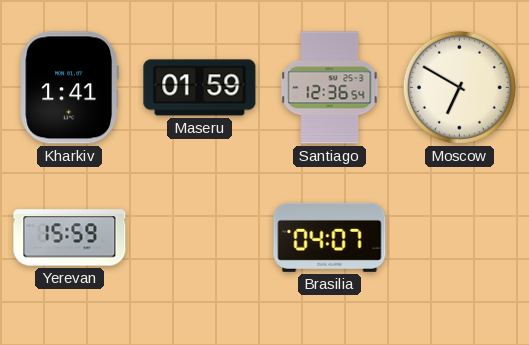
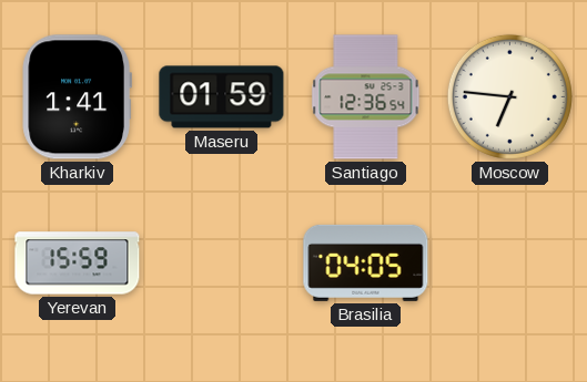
Moscow: 6:50 -> 6:46 (509, 96)
Brasilia: 04:07 -> 04:05 (366, 262)
